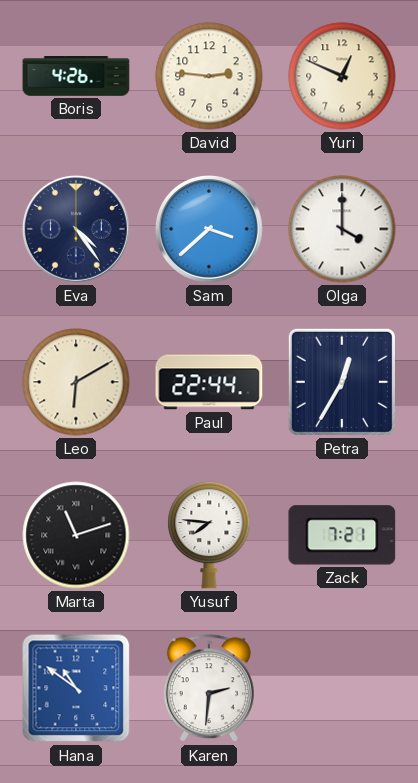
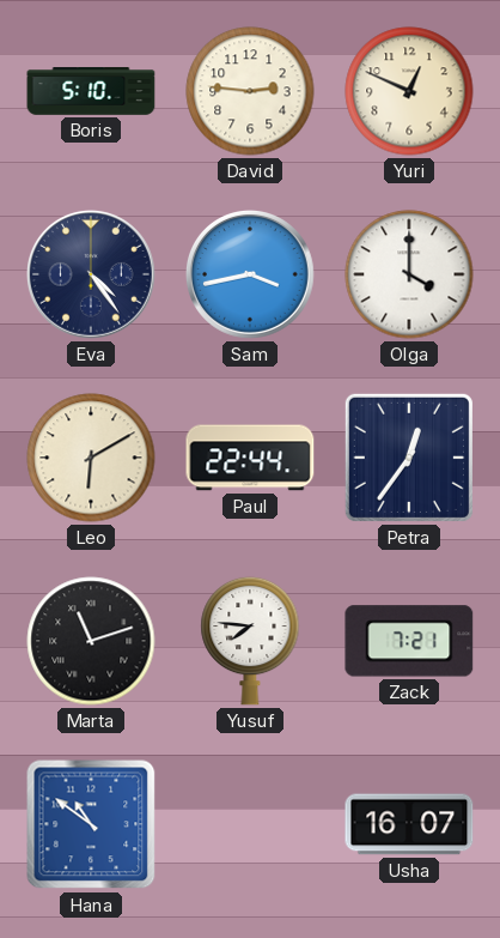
Boris: 4:26 -> 5:10 (91, 91)
Sam: 3:38 -> 3:43 (251, 276)
Petra: 12:35 -> 12:36 (409, 458)
Karen: 2:31 -> none (209, 689)
Usha: none -> 16:07 (409, 824)
